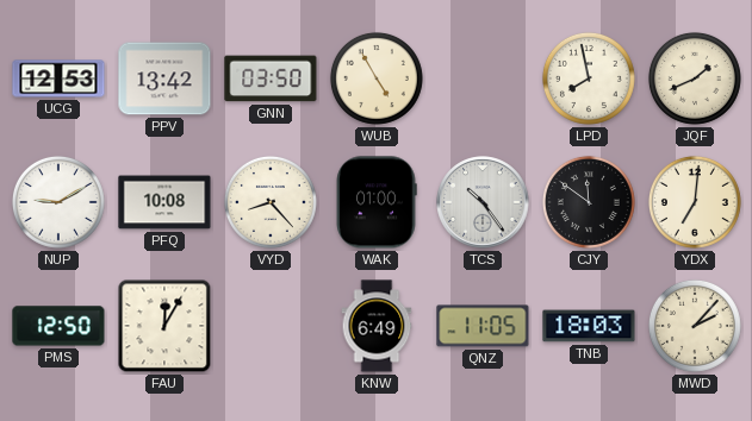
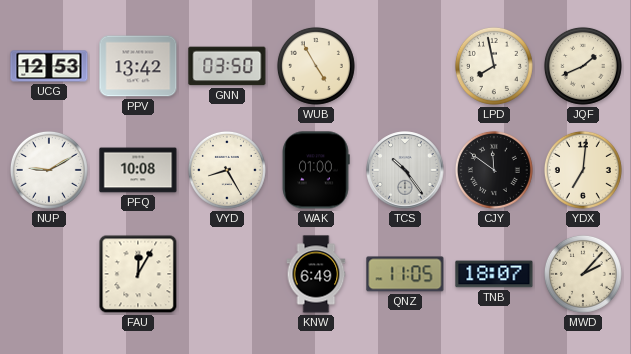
VYD: 8:23 -> 8:25 (227, 170)
PMS: 12:50 -> none (58, 326)
TNB: 18:03 -> 18:07 (494, 274)
